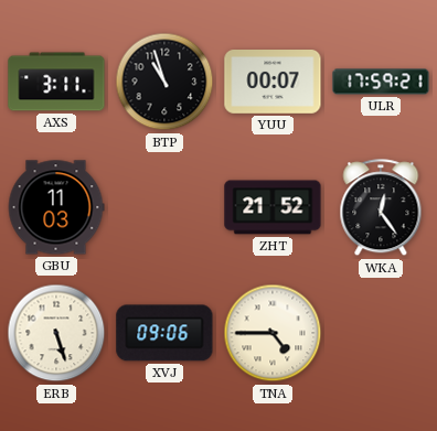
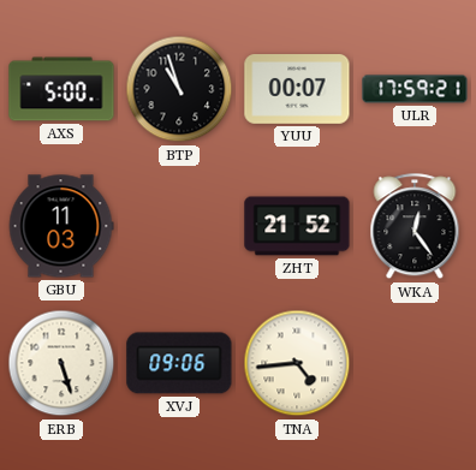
AXS: 3:11 -> 5:00 (61, 89)
TNA: 4:45 -> 4:44 (297, 363)
